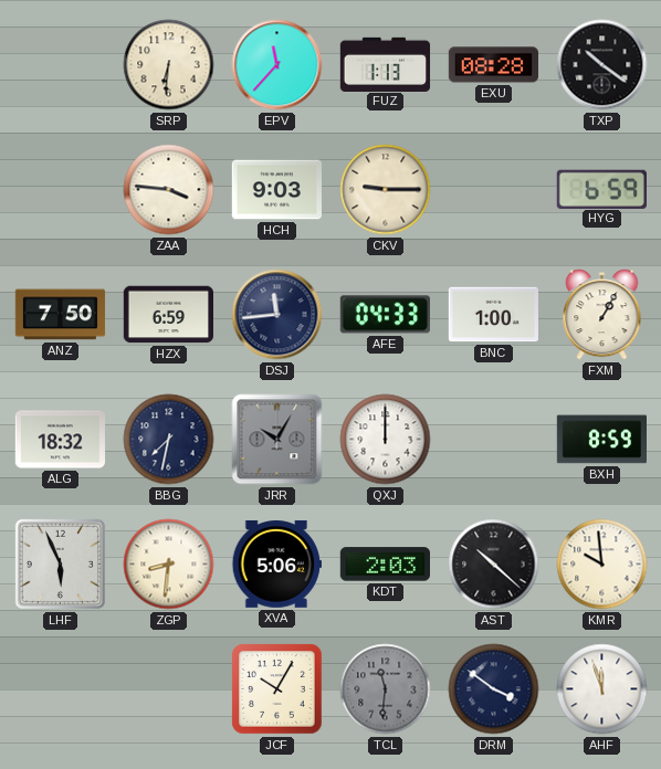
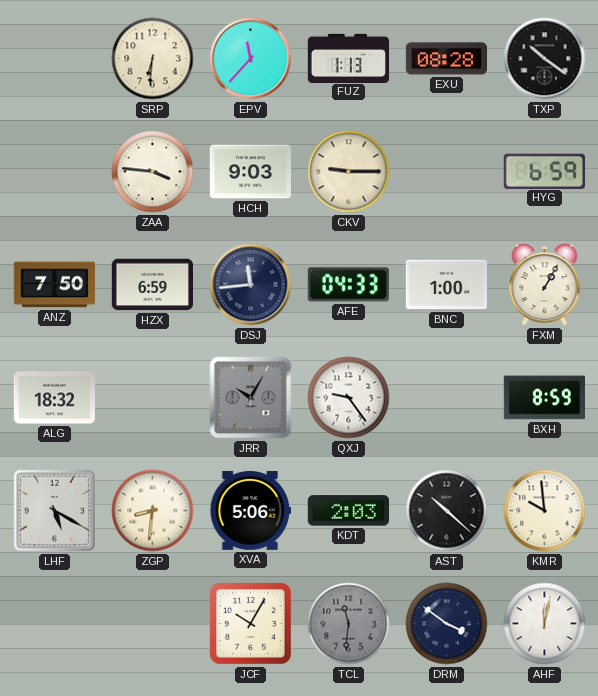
BBG: 7:32 -> none (169, 440)
QXJ: 12:00 -> 9:24 (349, 398)
LHF: 5:56 -> 5:20 (54, 510)
AHF: 11:57 -> 12:02 (545, 624)
